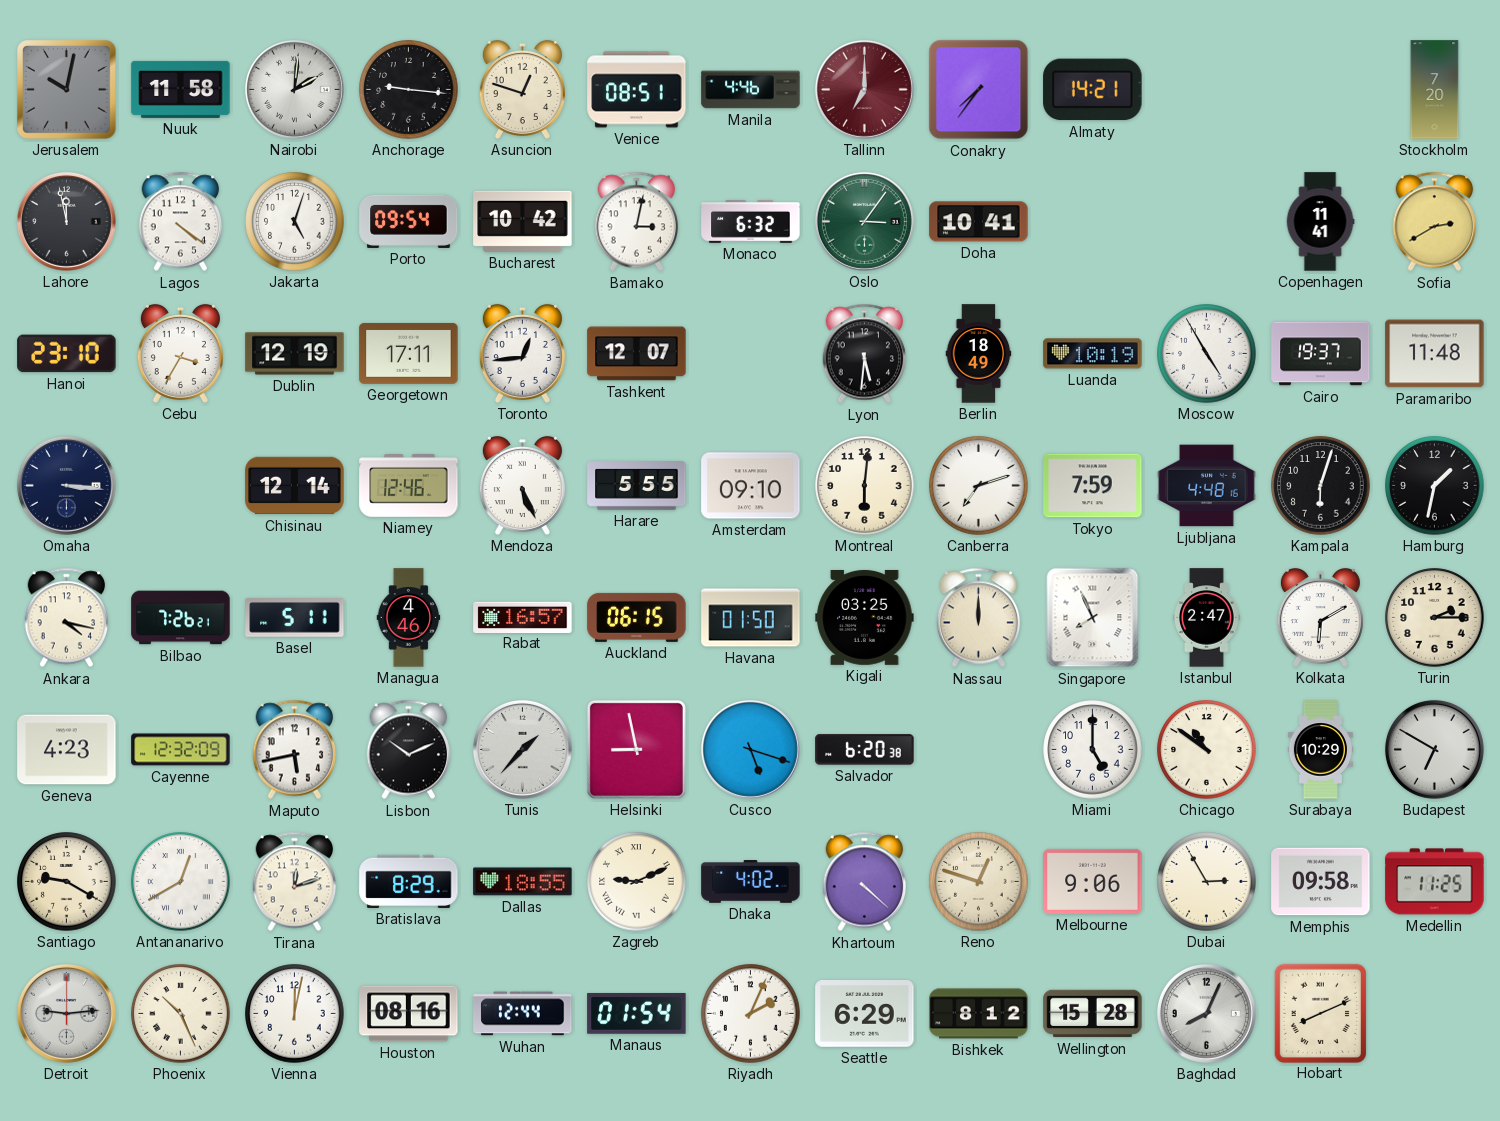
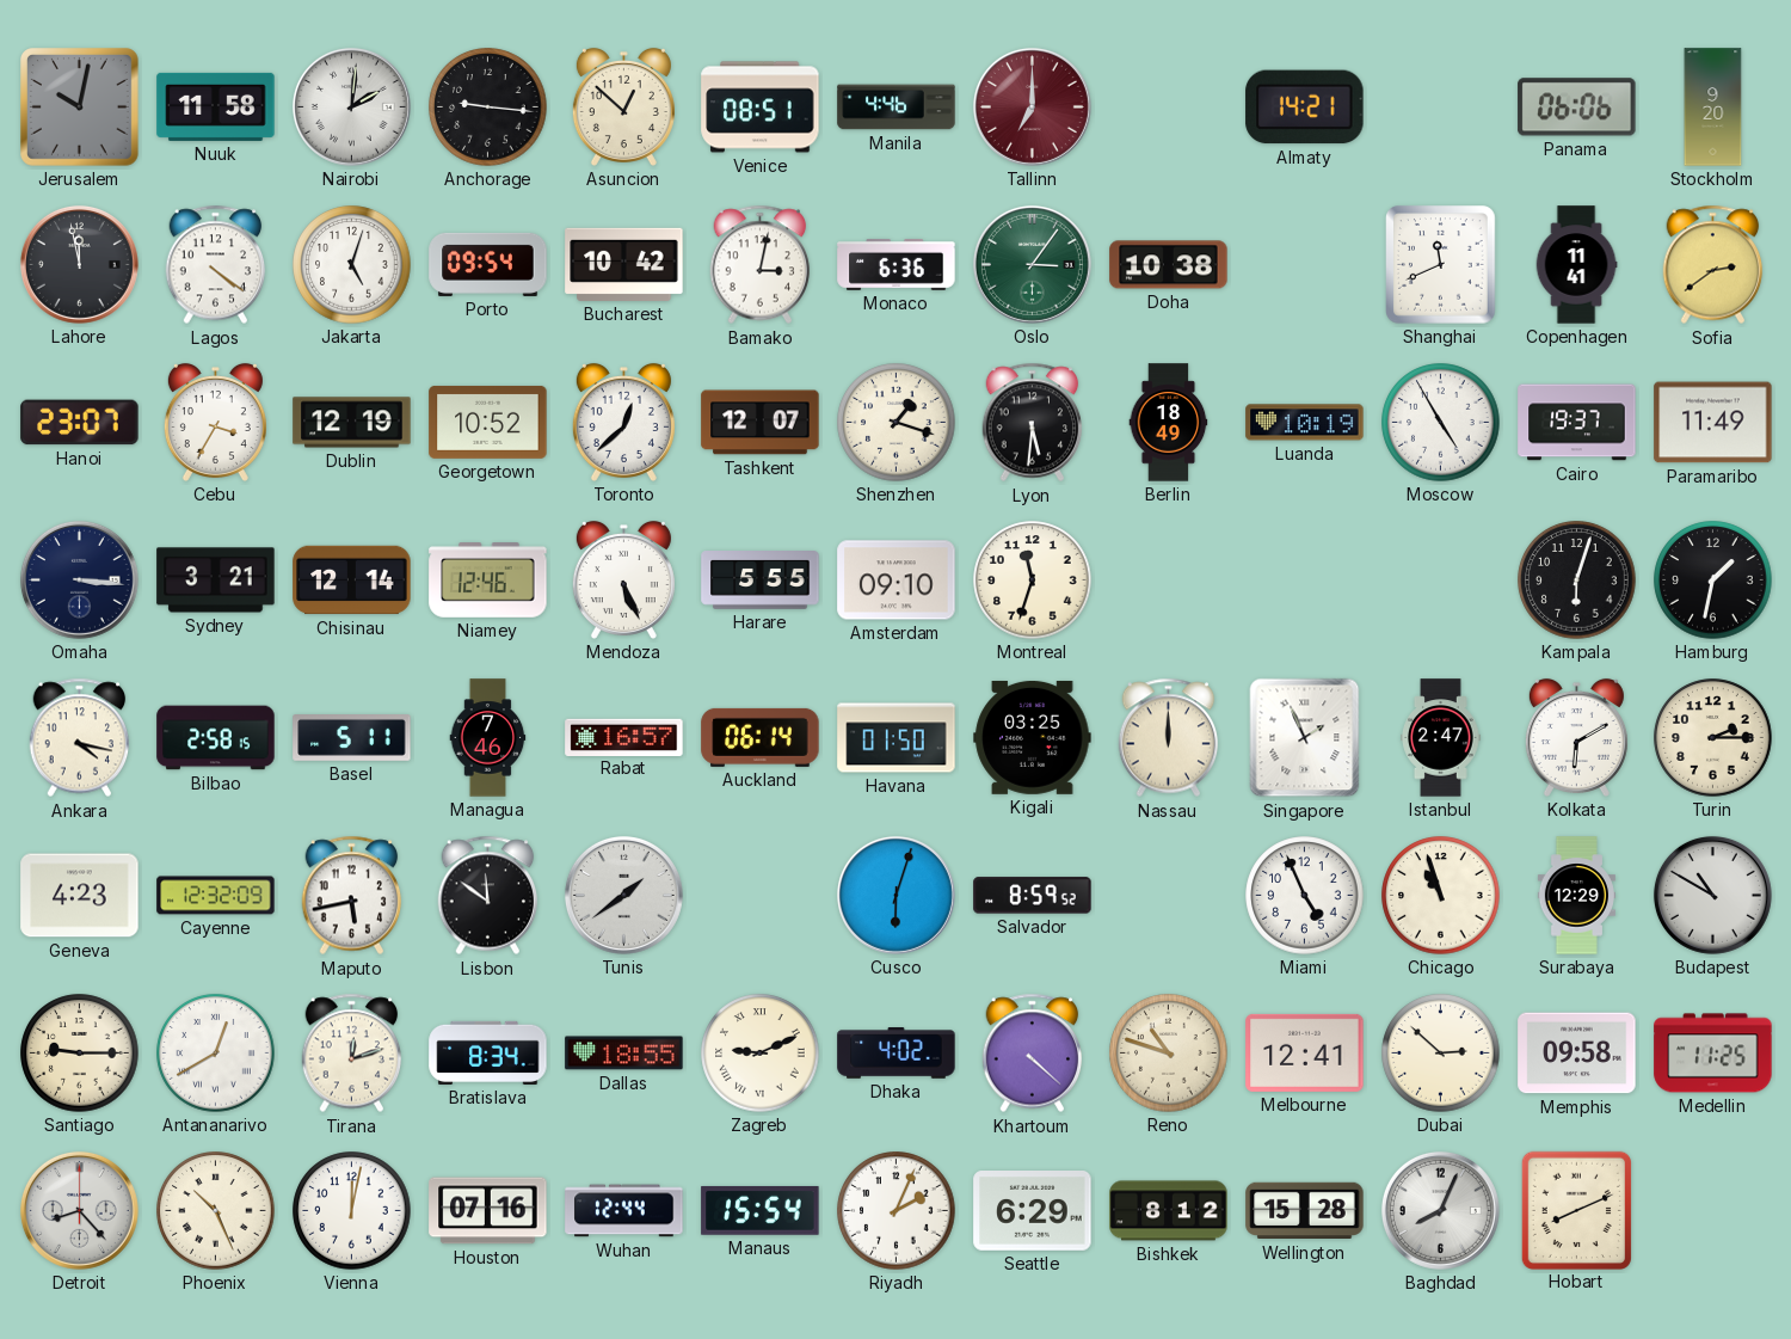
Asuncion: 12:48 -> 12:52 (623, 106)
Conakry: 7:36 -> none (979, 90)
Panama: none -> 06:06 (1577, 108)
Stockholm: 7:20 -> 9:20 (1713, 108)
Monaco: 6:32 -> 6:36 (897, 265)
Doha: 10:41 -> 10:38 (1169, 265)
Shanghai: none -> 11:41 (1441, 265)
Sofia: 2:40 -> 2:39 (1713, 265)
Hanoi: 23:10 -> 23:07 (80, 423)
Georgetown: 17:11 -> 10:52 (488, 422)
Toronto: 12:44 -> 12:38 (623, 422)
Shenzhen: none -> 1:18 (897, 423)
Paramaribo: 11:48 -> 11:49 (1713, 423)
Sydney: none -> 3:21 (216, 581)
Montreal: 6:01 -> 11:33 (1033, 581)
Canberra: 7:12 -> none (979, 486)
Tokyo: 7:59 -> none (1093, 486)
Ljubljana: 4:48 -> none (1207, 486)
Bilbao: 7:26 -> 2:58 (216, 738)
Managua: 4:46 -> 7:46 (488, 738)
Auckland: 06:15 -> 06:14 (761, 737)
Singapore: 7:56 -> 1:56 (1305, 738)
Lisbon: 10:11 -> 11:51 (488, 896)
Tunis: 1:37 -> 1:39 (623, 895)
Helsinki: 8:58 -> none (636, 749)
Cusco: 5:18 -> 6:03 (895, 895)
Salvador: 6:20 -> 8:59 (1033, 896)
Miami: 5:00 -> 4:56 (1305, 896)
Chicago: 10:51 -> 10:57 (1441, 896)
Surabaya: 10:29 -> 12:29 (1576, 896)
Budapest: 6:50 -> 10:50 (1712, 895)
Santiago: 9:20 -> 9:15 (80, 1054)
Bratislava: 8:29 -> 8:34 (488, 1052)
Reno: 12:48 -> 10:48 (1169, 1054)
Melbourne: 9:06 -> 12:41 (1305, 1052)
Dubai: 2:55 -> 2:52 (1441, 1054)
Detroit: 9:14 -> 8:23 (79, 1210)
Houston: 08:16 -> 07:16 (488, 1211)
Manaus: 01:54 -> 15:54 (761, 1210)
